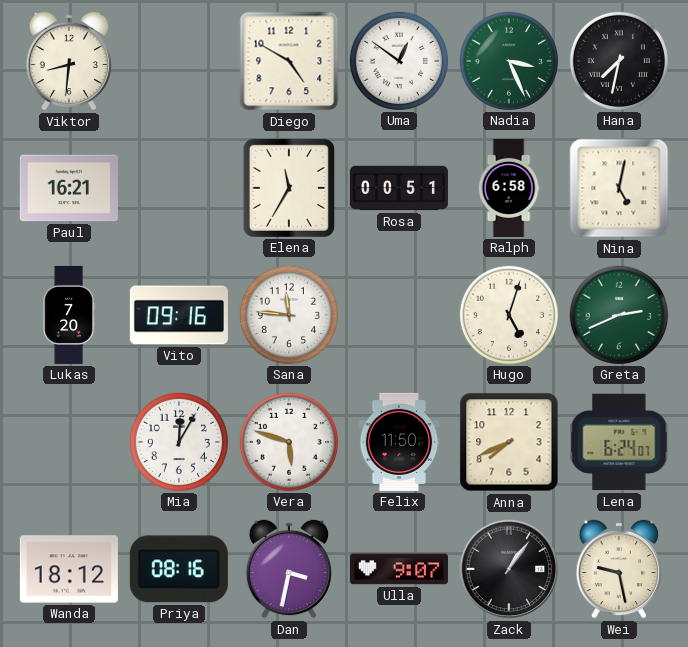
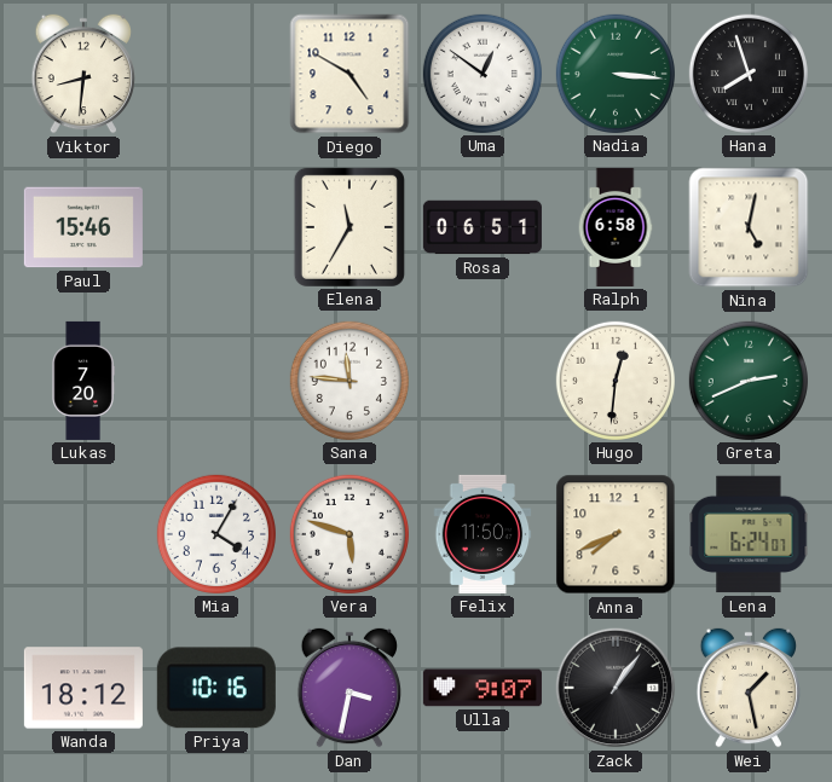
Nadia: 3:26 -> 3:16 (616, 74)
Hana: 7:32 -> 7:57 (749, 74)
Paul: 16:21 -> 15:46 (83, 227)
Rosa: 00:51 -> 06:51 (483, 227)
Vito: 09:16 -> none (179, 315)
Hugo: 5:03 -> 12:31 (616, 381)
Mia: 12:05 -> 4:05 (216, 534)
Priya: 08:16 -> 10:16 (216, 688)
Wei: 9:28 -> 1:28 (747, 688)
